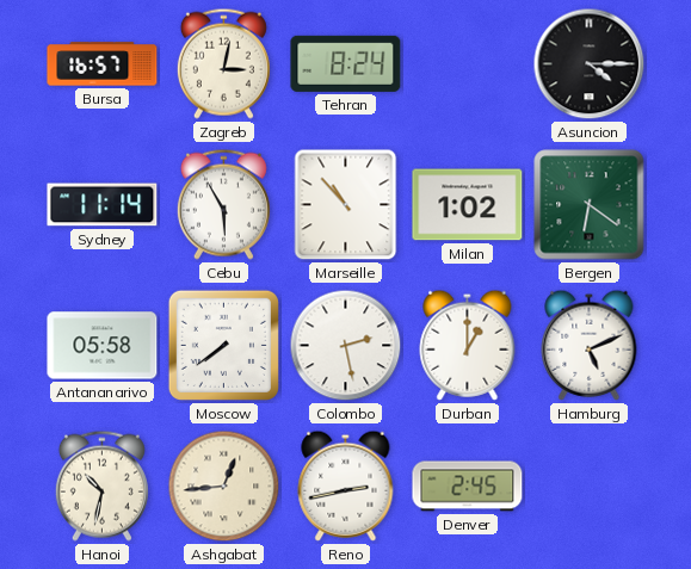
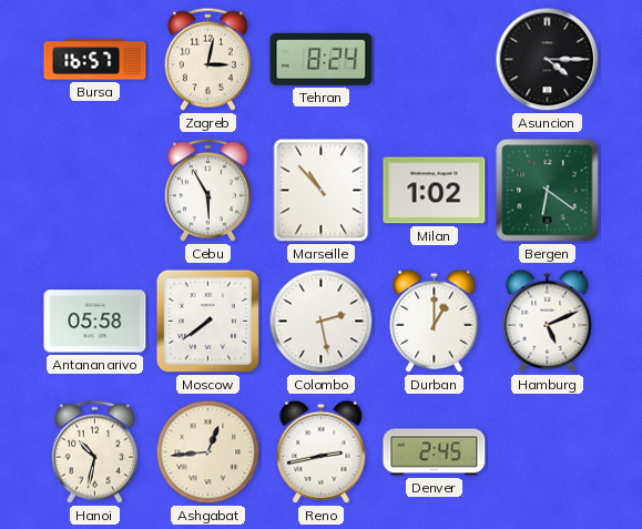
Sydney: 11:14 -> none (103, 205)
